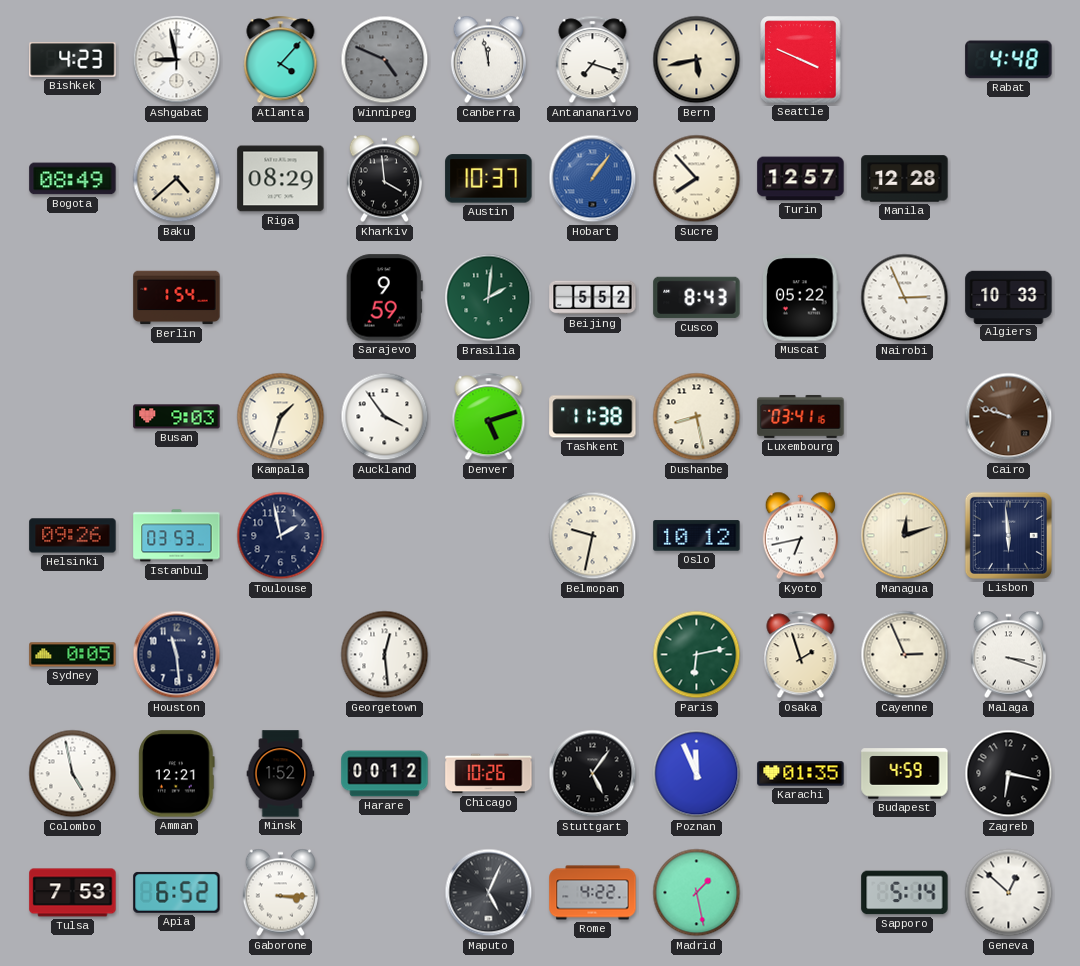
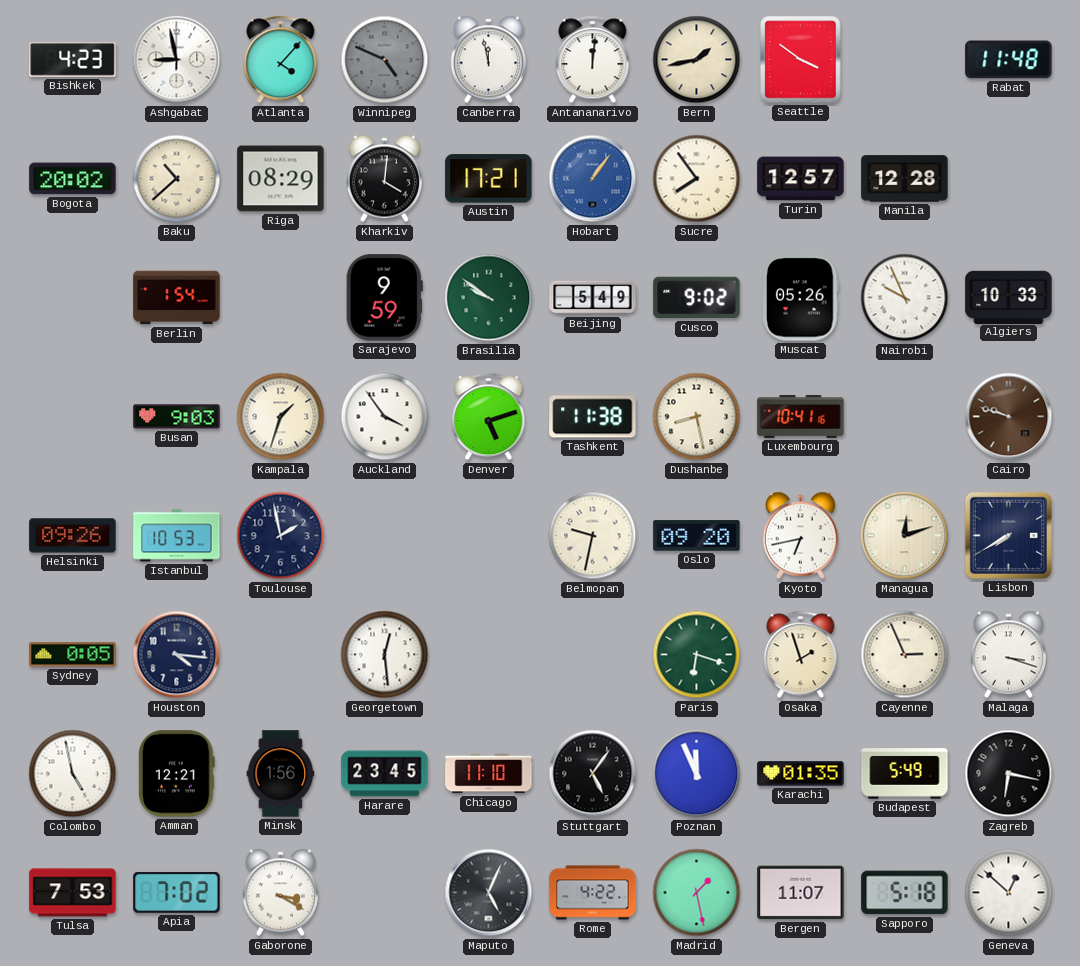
Antananarivo: 7:18 -> 12:01 (593, 60)
Bern: 5:43 -> 1:43 (697, 60)
Seattle: 3:49 -> 3:51 (801, 60)
Rabat: 4:48 -> 11:48 (1009, 60)
Bogota: 08:49 -> 20:02 (73, 179)
Baku: 4:38 -> 10:38 (177, 179)
Kharkiv: 3:59 -> 4:01 (384, 179)
Austin: 10:37 -> 17:21 (489, 179)
Sucre: 7:53 -> 7:54 (697, 179)
Brasilia: 2:01 -> 9:51 (489, 298)
Beijing: 5:52 -> 5:49 (593, 298)
Cusco: 8:43 -> 9:02 (697, 298)
Muscat: 05:22 -> 05:26 (801, 298)
Nairobi: 2:56 -> 9:56 (905, 298)
Luxembourg: 03:41 -> 10:41 (801, 416)
Istanbul: 03:53 -> 10:53 (177, 536)
Oslo: 10:12 -> 09:20 (697, 536)
Lisbon: 5:59 -> 7:40 (1008, 535)
Houston: 11:29 -> 4:16 (177, 655)
Paris: 6:13 -> 6:18 (697, 655)
Minsk: 1:52 -> 1:56 (281, 774)
Harare: 00:12 -> 23:45 (385, 774)
Chicago: 10:26 -> 11:10 (489, 774)
Budapest: 4:59 -> 5:49 (905, 774)
Apia: 6:52 -> 7:02 (177, 893)
Gaborone: 3:15 -> 3:20 (280, 893)
Bergen: none -> 11:07 (801, 893)
Sapporo: 5:14 -> 5:18 (905, 893)
